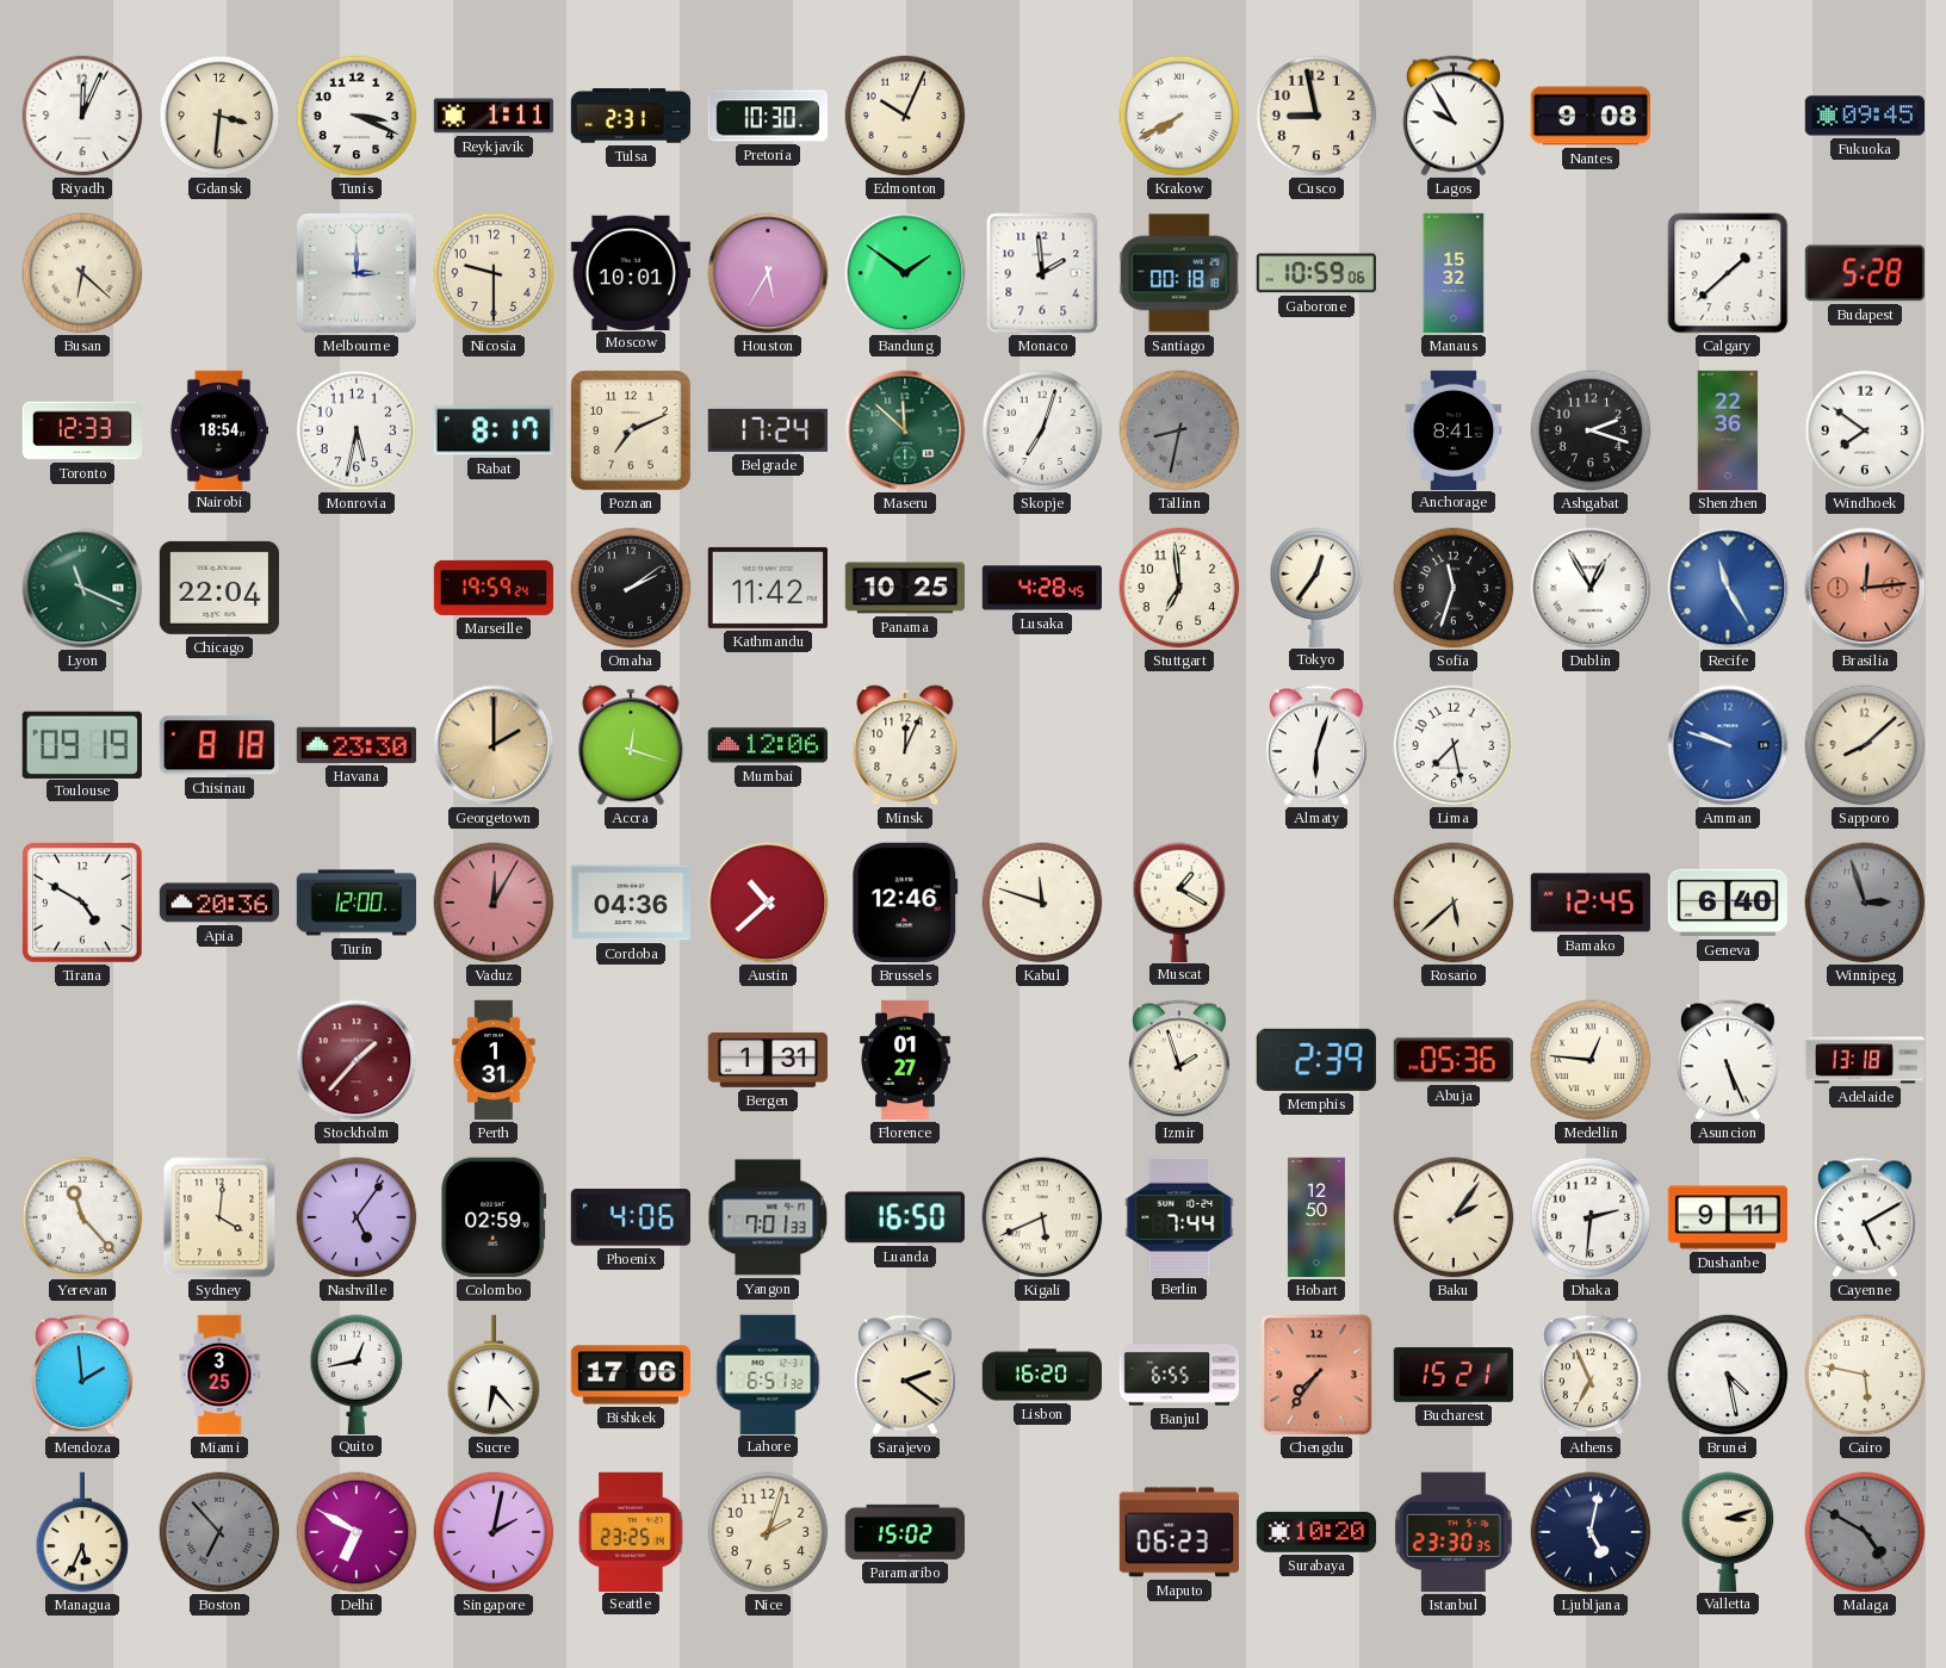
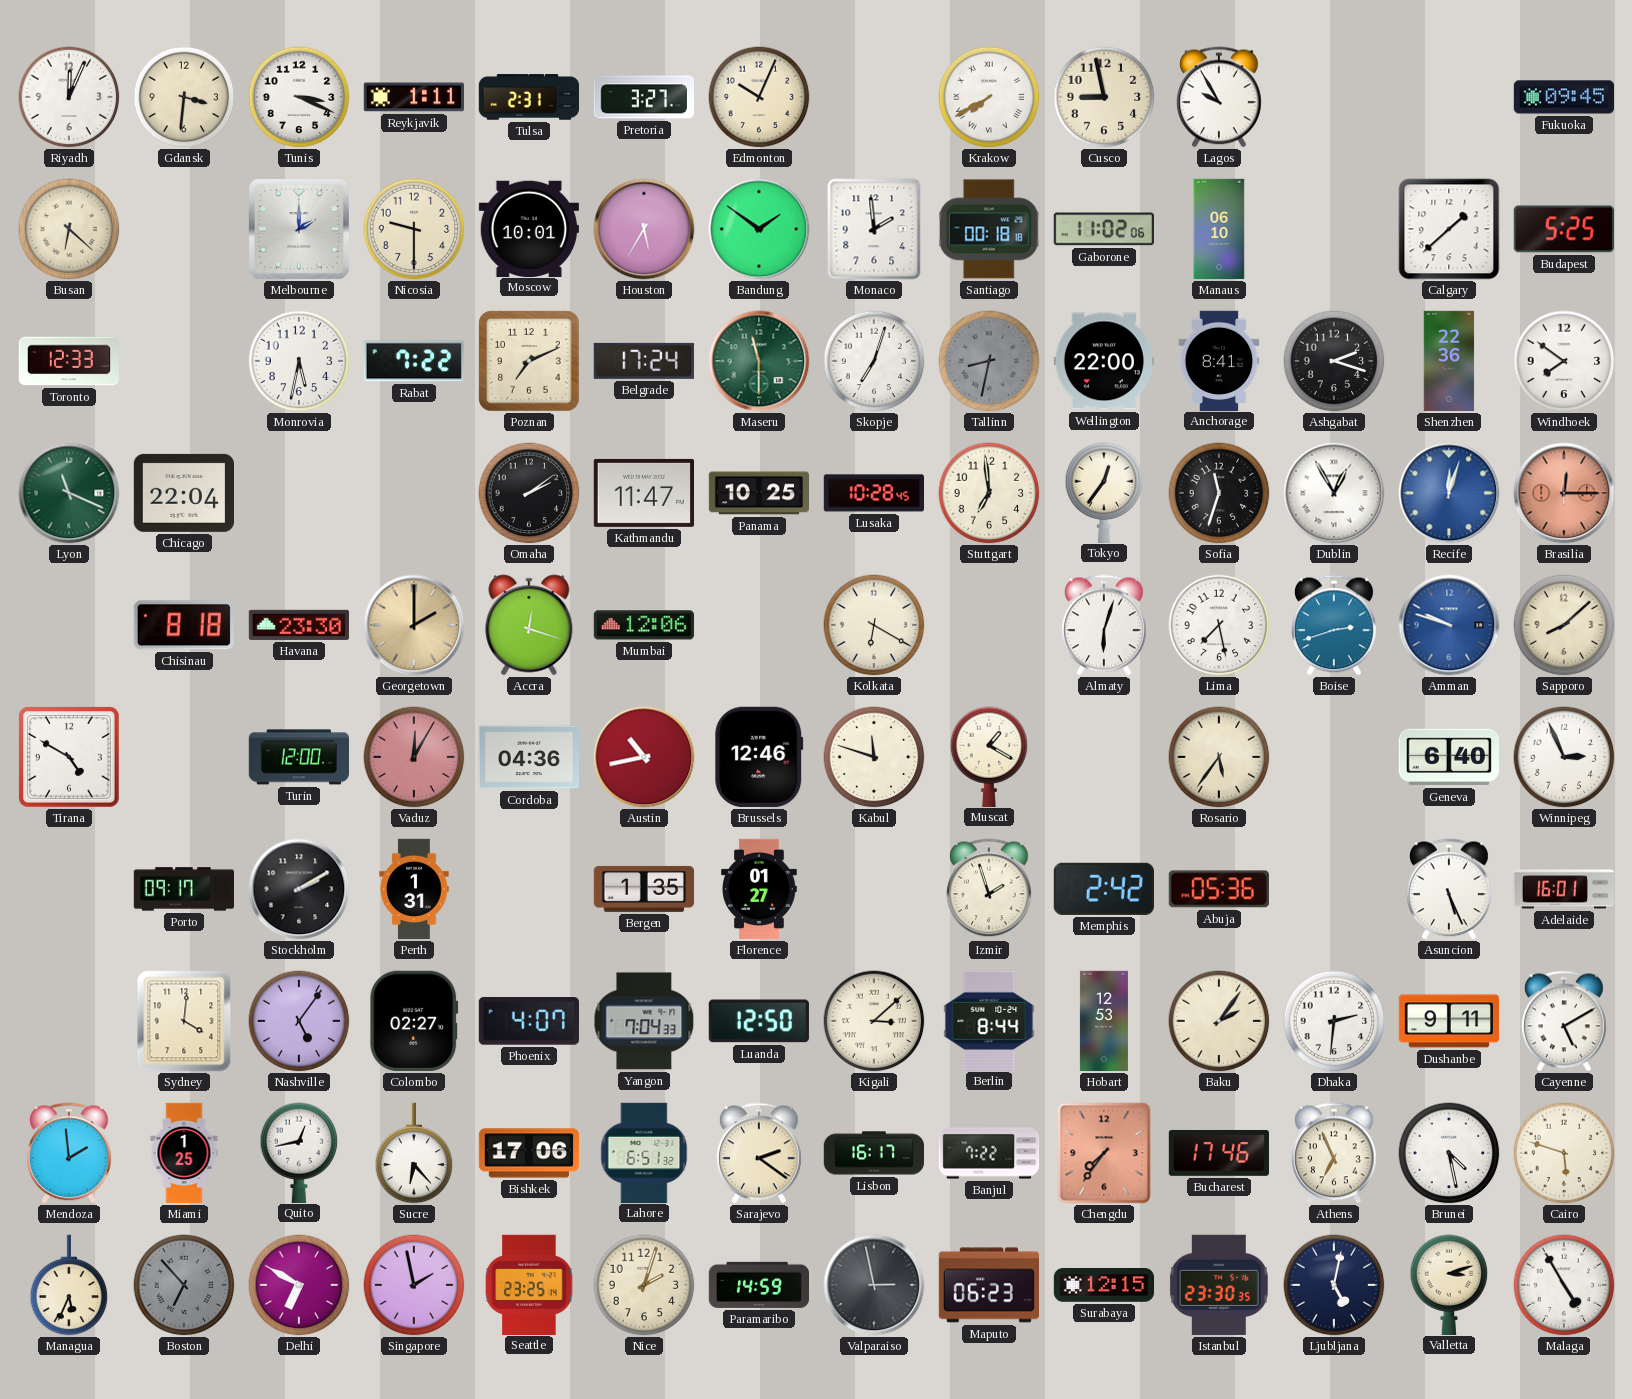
Pretoria: 10:30 -> 3:27 (643, 97)
Nantes: 9:08 -> none (1589, 116)
Melbourne: 3:00 -> 2:00 (299, 229)
Gaborone: 10:59 -> 11:02 (1104, 229)
Manaus: 15:32 -> 06:10 (1219, 229)
Budapest: 5:28 -> 5:25 (1564, 229)
Nairobi: 18:54 -> none (218, 429)
Rabat: 8:17 -> 7:22 (413, 361)
Maseru: 11:52 -> 11:30 (759, 361)
Wellington: none -> 22:00 (1103, 361)
Marseille: 19:59 -> none (494, 588)
Kathmandu: 11:42 -> 11:47 (643, 493)
Lusaka: 4:28 -> 10:28 (873, 493)
Recife: 11:25 -> 12:03 (1449, 493)
Brasilia: 12:14 -> 12:15 (1564, 493)
Toulouse: 09:19 -> none (82, 744)
Minsk: 12:04 -> none (905, 745)
Kolkata: none -> 6:20 (874, 625)
Boise: none -> 2:42 (1335, 625)
Apia: 20:36 -> none (218, 903)
Austin: 10:38 -> 10:43 (644, 757)
Rosario: 5:38 -> 5:36 (1219, 757)
Bamako: 12:45 -> none (1591, 903)
Winnipeg: 2:57 -> 2:56 (1564, 757)
Winnipeg dial: grey -> white (1564, 757)
Porto: none -> 09:17 (183, 889)
Stockholm: 1:37 -> 2:10 (299, 889)
Stockholm dial: burgundy -> black (299, 889)
Bergen: 1:31 -> 1:35 (643, 889)
Memphis: 2:39 -> 2:42 (1104, 889)
Medellin: 12:46 -> none (1591, 1060)
Adelaide: 13:18 -> 16:01 (1563, 889)
Yerevan: 11:23 -> none (82, 1217)
Colombo: 02:59 -> 02:27 (414, 1021)
Phoenix: 4:06 -> 4:07 (529, 1021)
Yangon: 7:01 -> 7:04 (644, 1021)
Luanda: 16:50 -> 12:50 (759, 1021)
Kigali: 5:41 -> 3:08 (874, 1021)
Berlin: 7:44 -> 8:44 (989, 1020)
Hobart: 12:50 -> 12:53 (1104, 1021)
Miami: 3:25 -> 1:25 (184, 1153)
Lisbon: 16:20 -> 16:17 (873, 1153)
Banjul: 6:55 -> 7:22 (989, 1153)
Bucharest: 15:21 -> 17:46 (1218, 1153)
Cairo: 5:47 -> 5:48 (1564, 1153)
Singapore: 2:02 -> 1:58 (414, 1285)
Paramaribo: 15:02 -> 14:59 (758, 1285)
Valparaiso: none -> 2:58 (874, 1285)
Surabaya: 10:20 -> 12:15 (1104, 1285)
Malaga: 4:50 -> 4:55 (1564, 1285)
Malaga dial: grey -> white (1564, 1285)
